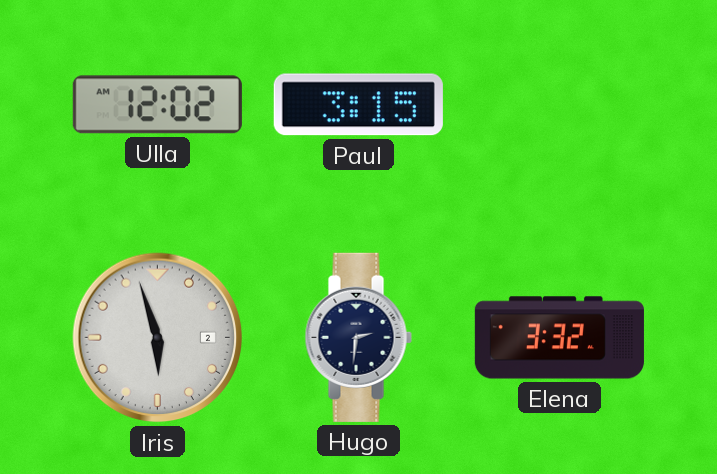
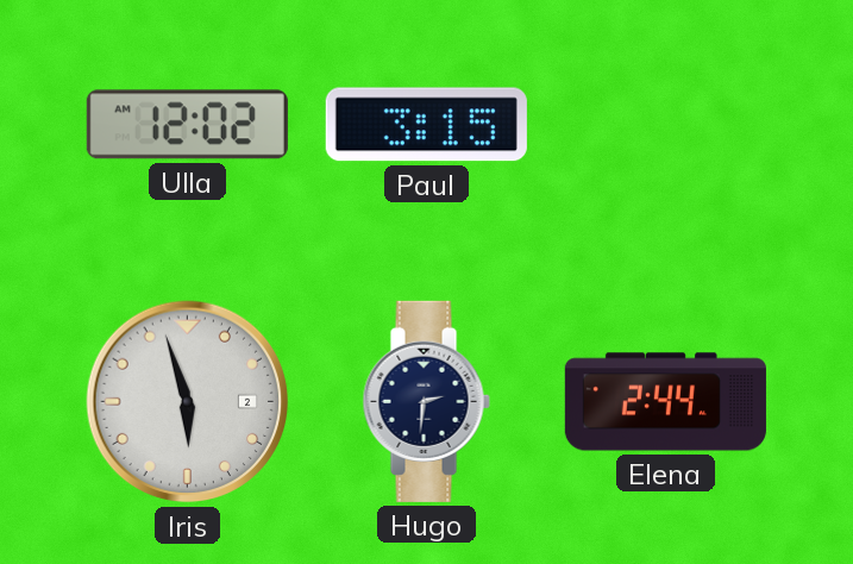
Elena: 3:32 -> 2:44 (665, 402)
